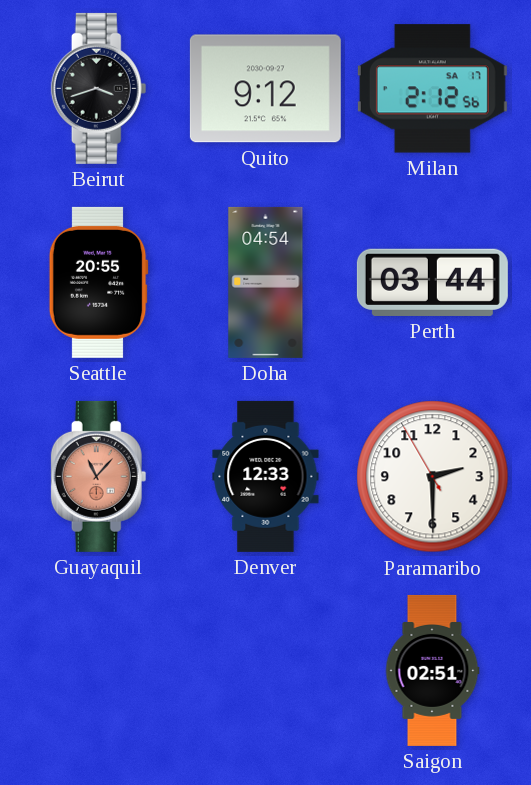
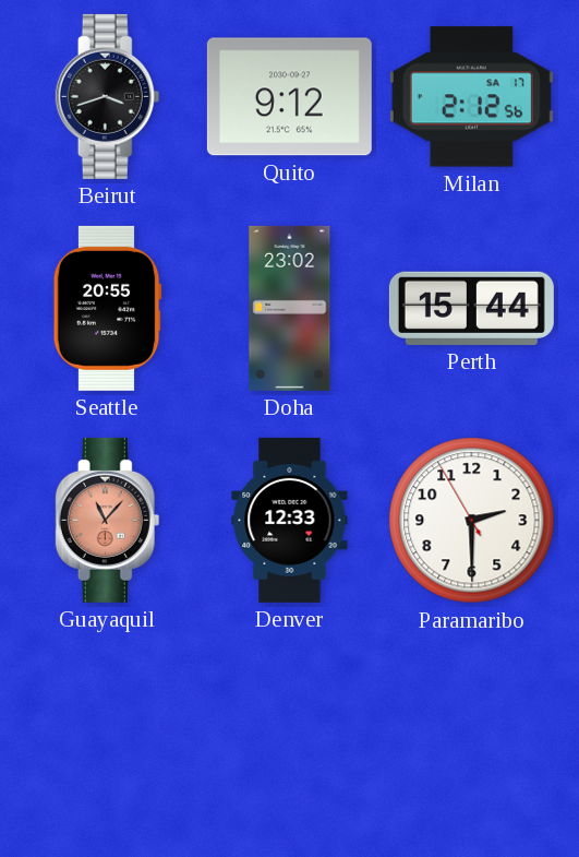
Doha: 04:54 -> 23:02 (290, 308)
Perth: 03:44 -> 15:44 (471, 308)
Saigon: 02:51 -> none (432, 670)
